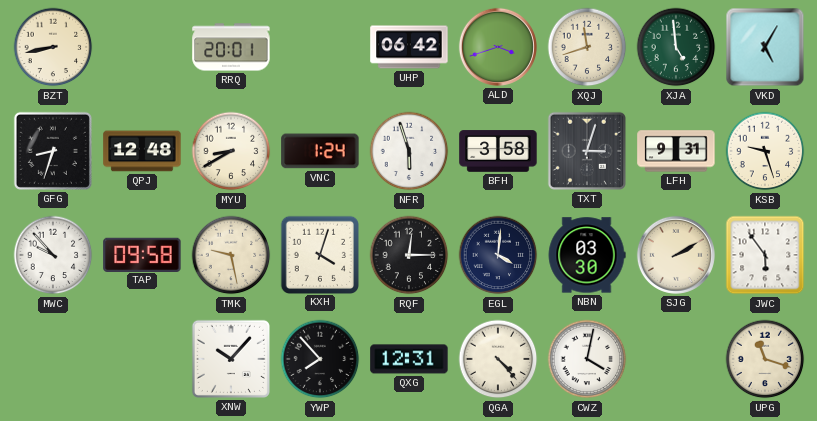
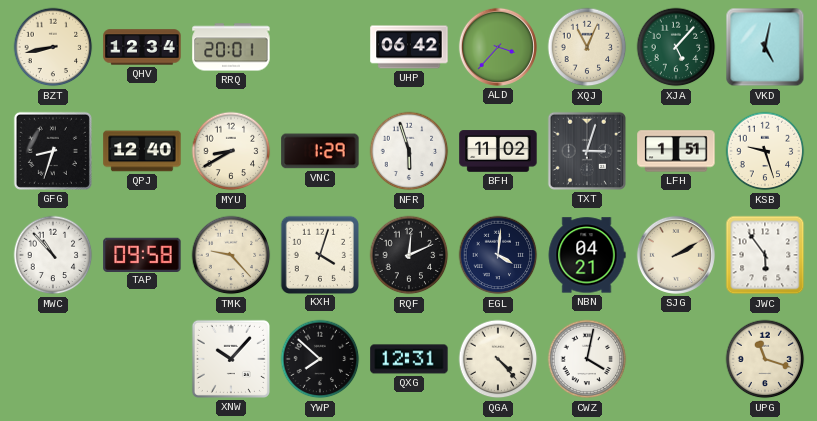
QHV: none -> 12:34 (142, 47)
ALD: 3:42 -> 3:37 (498, 47)
XQJ: 11:42 -> 11:04 (587, 47)
XJA: 4:59 -> 5:07 (676, 47)
VKD: 5:05 -> 5:02 (765, 47)
QPJ: 12:48 -> 12:40 (142, 151)
VNC: 1:24 -> 1:29 (320, 151)
BFH: 3:58 -> 11:02 (498, 151)
LFH: 9:31 -> 1:51 (676, 151)
MWC: 9:53 -> 10:53 (53, 255)
TMK: 9:28 -> 9:23 (231, 255)
RQF: 12:15 -> 12:11 (409, 255)
NBN: 03:30 -> 04:21 (587, 255)
YWP: 7:53 -> 7:52 (320, 359)
